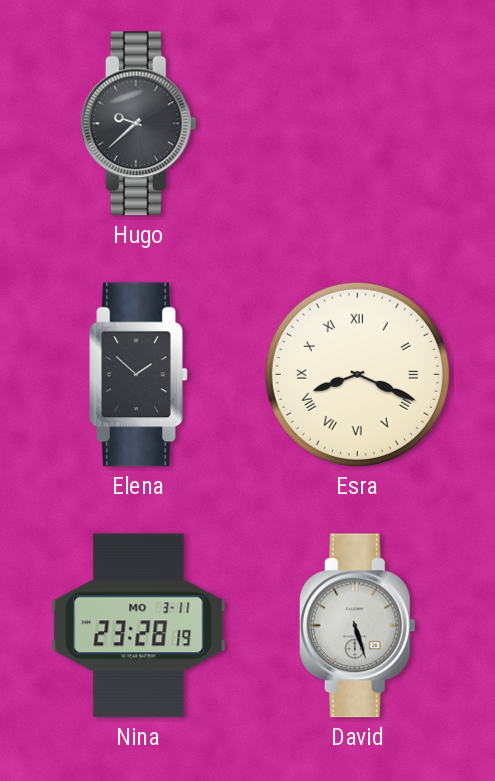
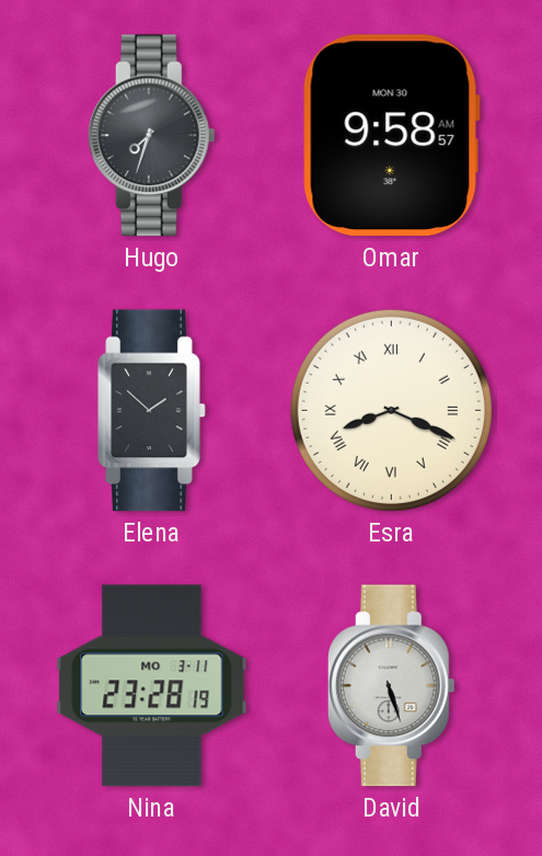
Hugo: 9:38 -> 7:33 (151, 136)
Omar: none -> 9:58 (391, 136)
